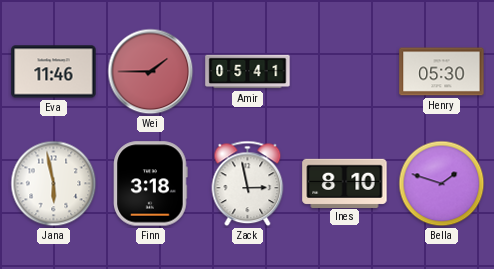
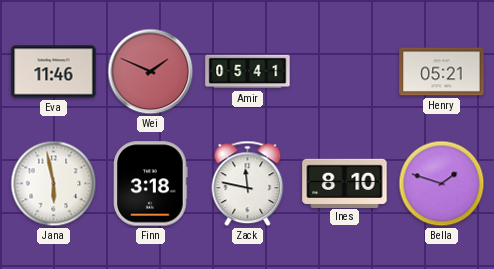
Wei: 1:45 -> 1:49 (151, 72)
Henry: 05:30 -> 05:21 (442, 72)
Zack: 2:58 -> 11:47 (248, 184)
